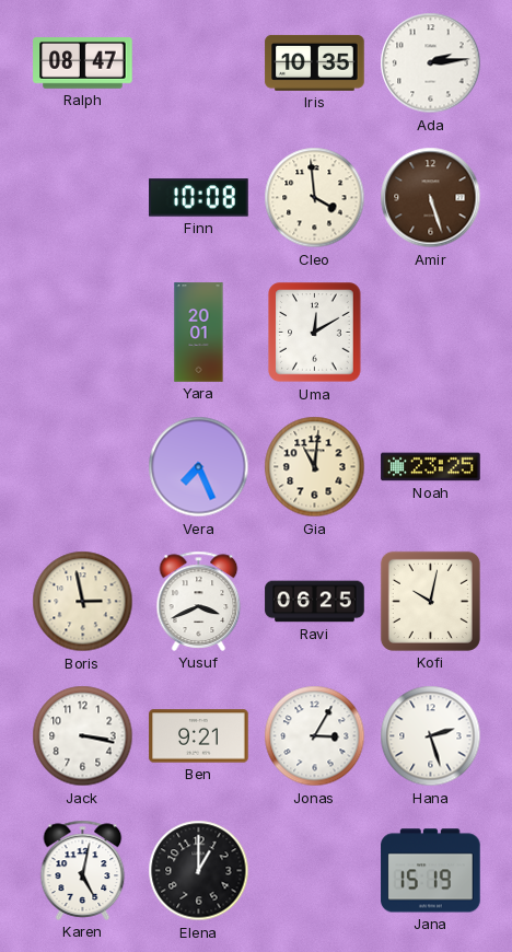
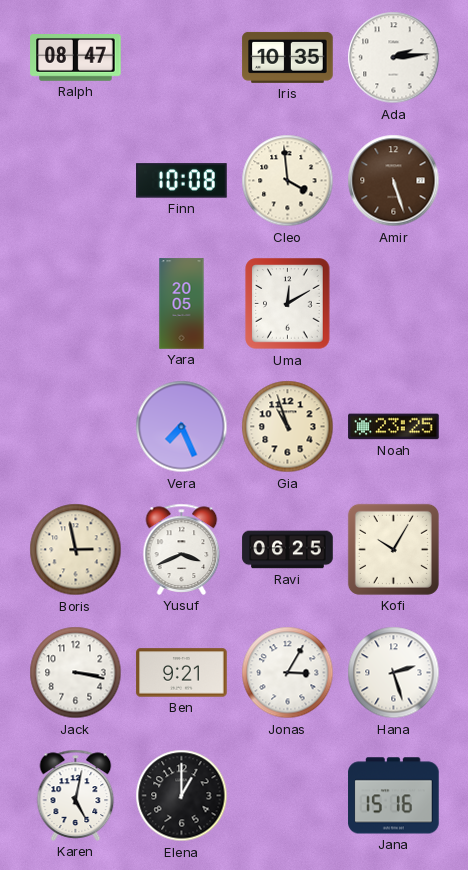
Yara: 20:01 -> 20:05 (182, 304)
Gia: 11:01 -> 10:57 (288, 427)
Kofi: 10:02 -> 10:05 (393, 549)
Jana: 15:19 -> 15:16 (394, 796)
